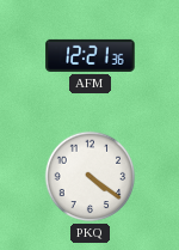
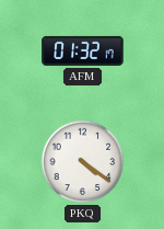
AFM: 12:21 -> 01:32 (83, 50)
